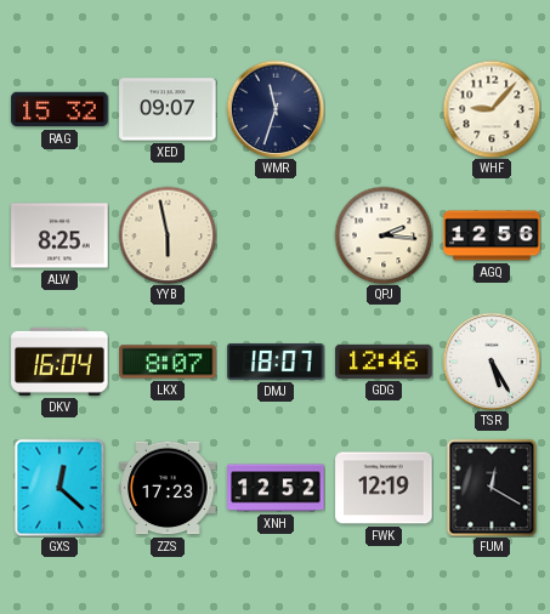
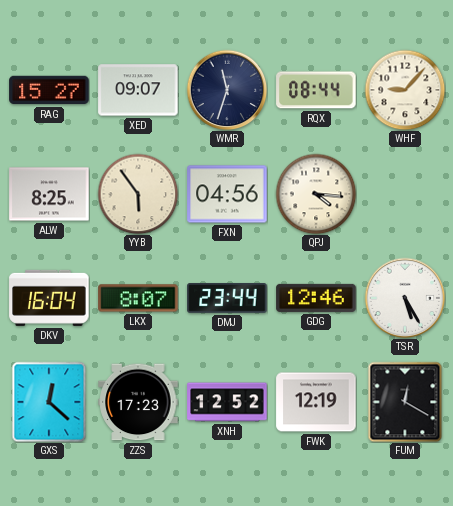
RAG: 15:32 -> 15:27 (49, 90)
RQX: none -> 08:44 (316, 90)
YYB: 5:58 -> 5:54 (138, 194)
FXN: none -> 04:56 (227, 194)
QPJ: 2:16 -> 4:16 (316, 194)
AGQ: 12:56 -> none (492, 235)
DMJ: 18:07 -> 23:44 (227, 299)
